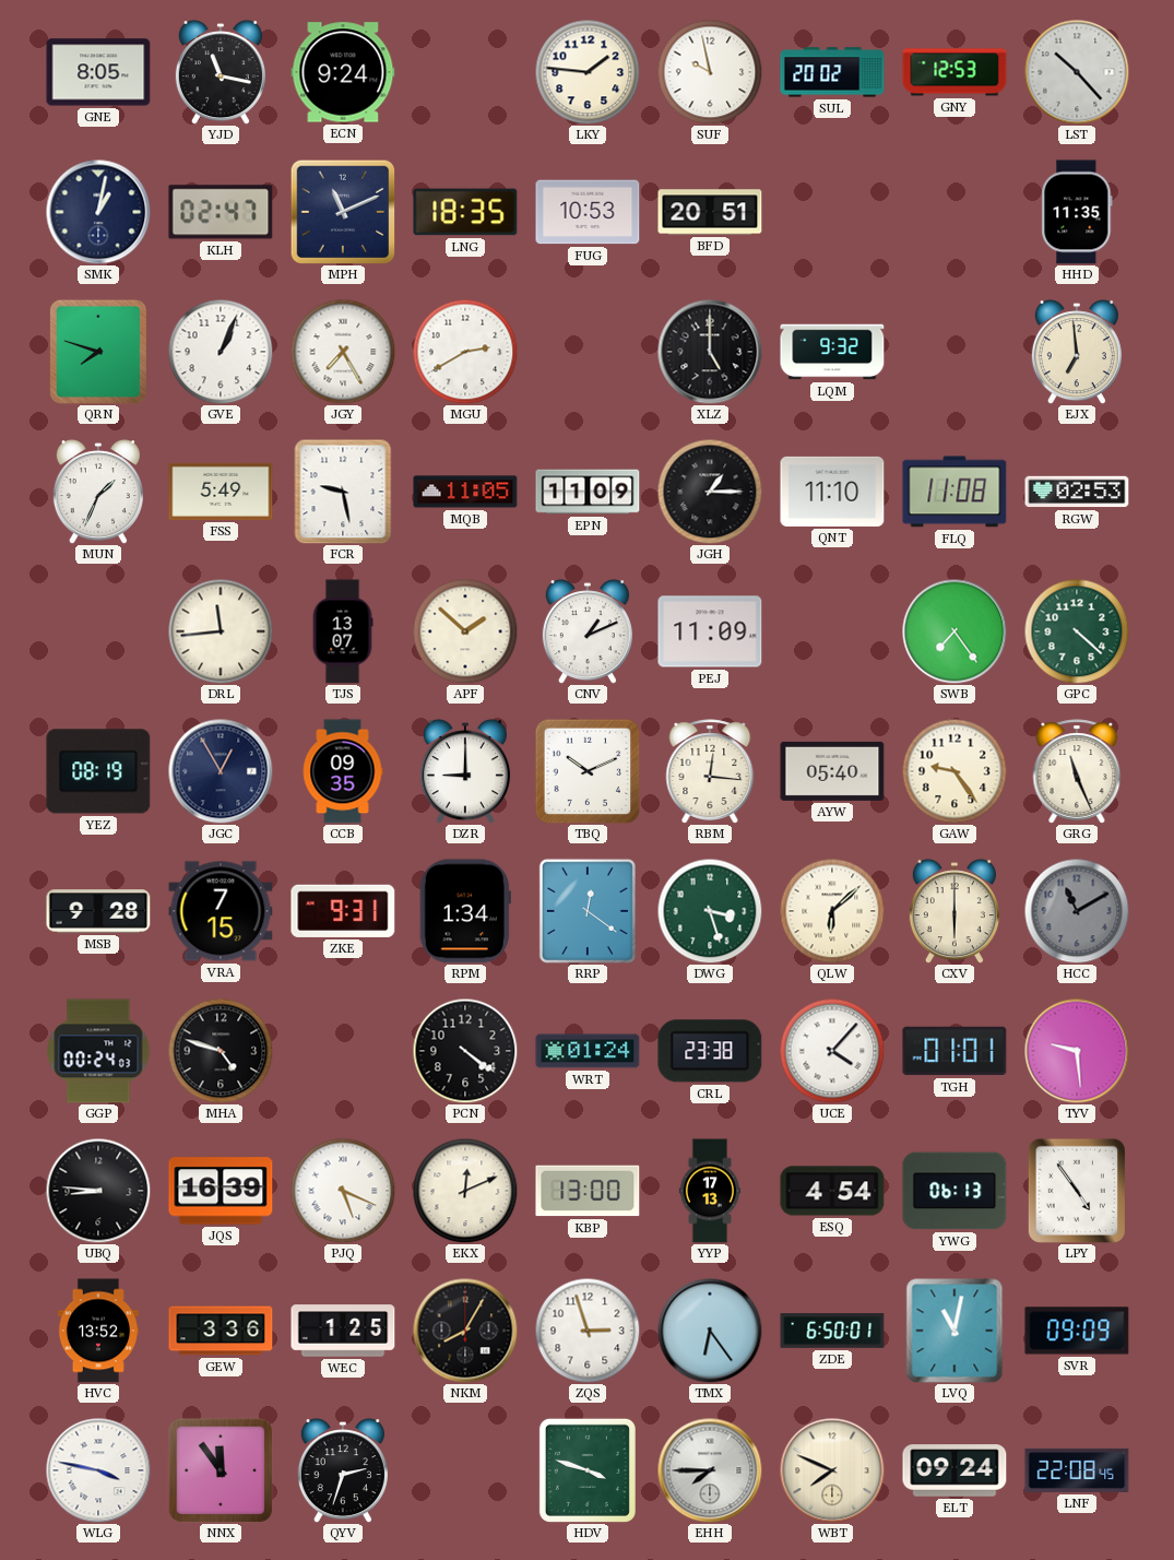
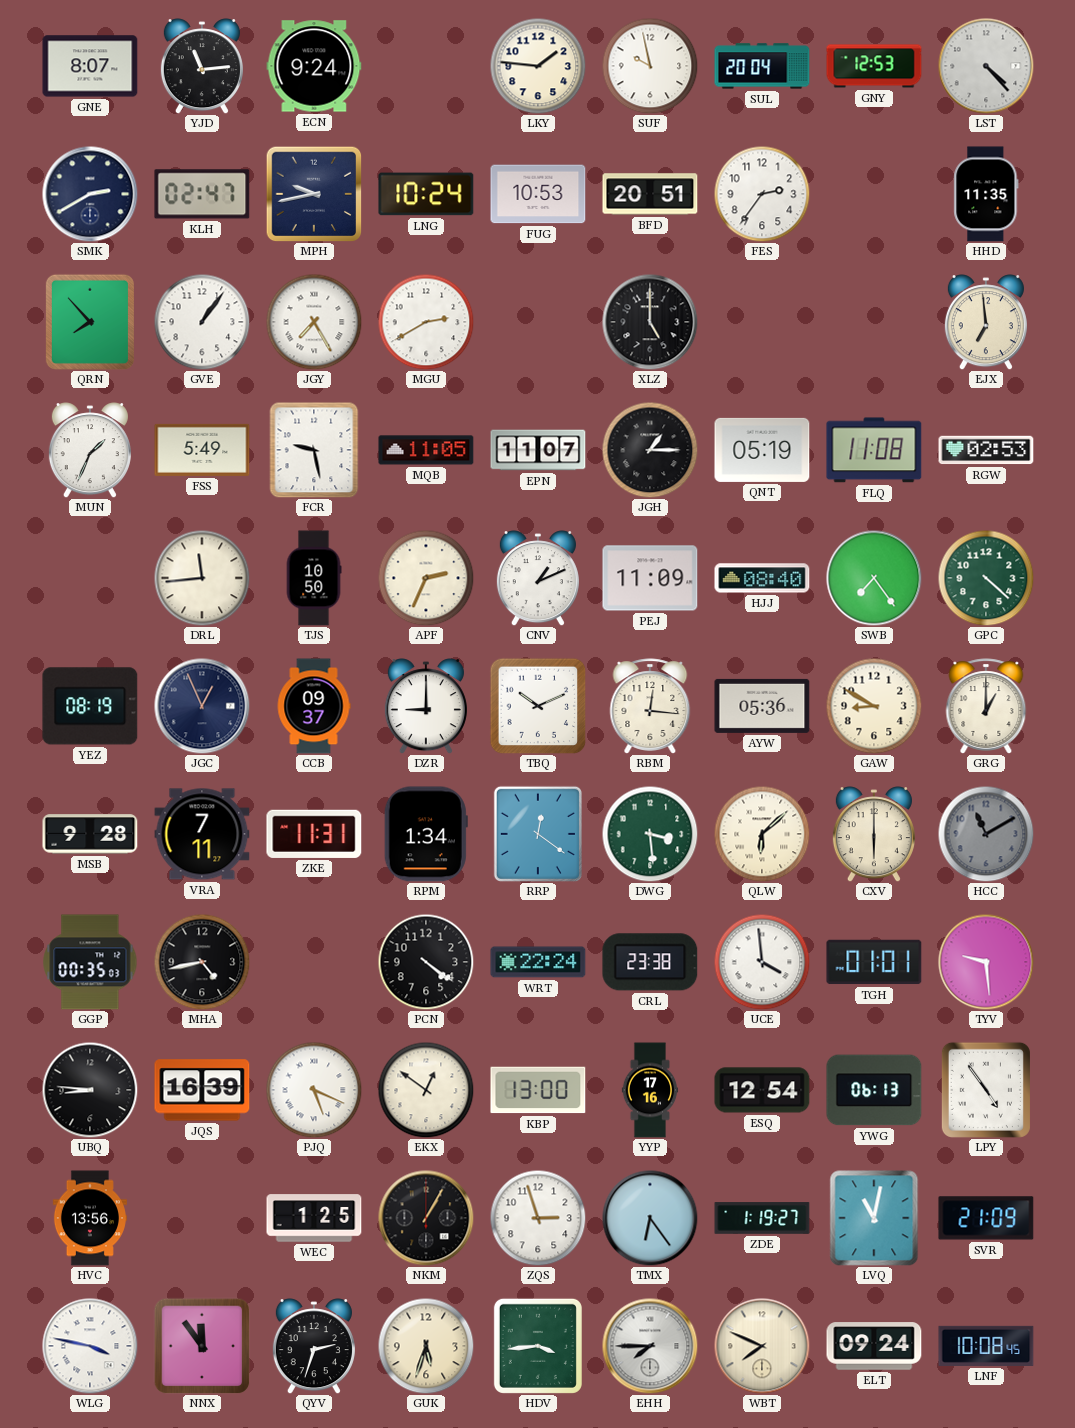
GNE: 8:05 -> 8:07 (90, 66)
YJD: 11:17 -> 11:14 (202, 66)
SUL: 20:02 -> 20:04 (762, 66)
LST: 10:23 -> 4:23 (986, 66)
SMK: 1:02 -> 2:40 (90, 194)
MPH: 11:11 -> 9:43 (314, 194)
LNG: 18:35 -> 10:24 (426, 194)
FES: none -> 2:36 (762, 194)
QRN: 7:48 -> 7:53 (90, 322)
GVE: 1:04 -> 1:06 (202, 322)
LQM: 9:32 -> none (832, 352)
EPN: 11:09 -> 11:07 (538, 450)
QNT: 11:10 -> 05:19 (762, 450)
TJS: 13:07 -> 10:50 (314, 578)
APF: 1:52 -> 2:34 (426, 578)
HJJ: none -> 08:40 (762, 578)
JGC: 12:55 -> 12:56 (202, 706)
CCB: 09:35 -> 09:37 (314, 706)
AYW: 05:40 -> 05:36 (762, 706)
GAW: 9:24 -> 8:50 (874, 706)
GRG: 11:26 -> 1:00 (986, 706)
VRA: 7:15 -> 7:11 (202, 834)
ZKE: 9:31 -> 11:31 (314, 834)
DWG: 3:27 -> 3:29 (650, 834)
GGP: 00:24 -> 00:35 (90, 962)
MHA: 4:48 -> 4:43 (202, 962)
WRT: 01:24 -> 22:24 (538, 962)
UCE: 4:07 -> 3:59 (762, 962)
EKX: 12:11 -> 12:51 (426, 1090)
YYP: 17:13 -> 17:16 (650, 1090)
ESQ: 4:54 -> 12:54 (762, 1090)
HVC: 13:52 -> 13:56 (90, 1218)
GEW: 3:36 -> none (221, 1331)
NKM: 8:05 -> 1:05 (426, 1218)
ZDE: 6:50 -> 1:19 (762, 1218)
SVR: 09:09 -> 21:09 (986, 1218)
GUK: none -> 5:33 (426, 1346)
HDV: 3:48 -> 3:44 (538, 1346)
LNF: 22:08 -> 10:08 (986, 1346)
